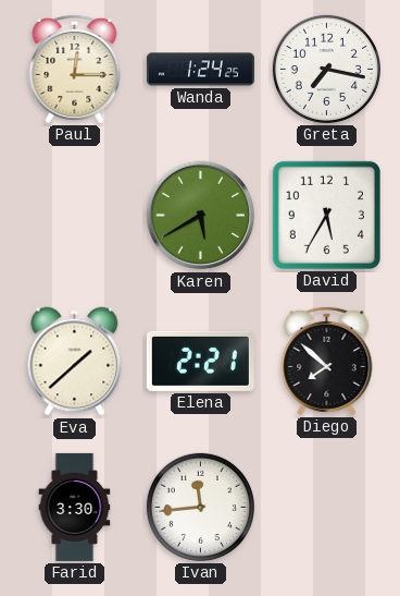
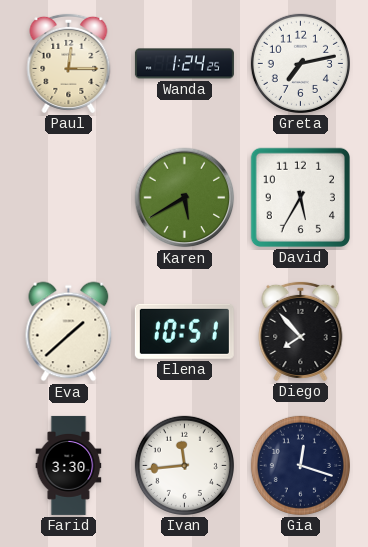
Greta: 7:17 -> 7:13 (300, 63)
Elena: 2:21 -> 10:51 (184, 331)
Diego: 7:52 -> 7:53 (301, 331)
Gia: none -> 12:18 (300, 465)
